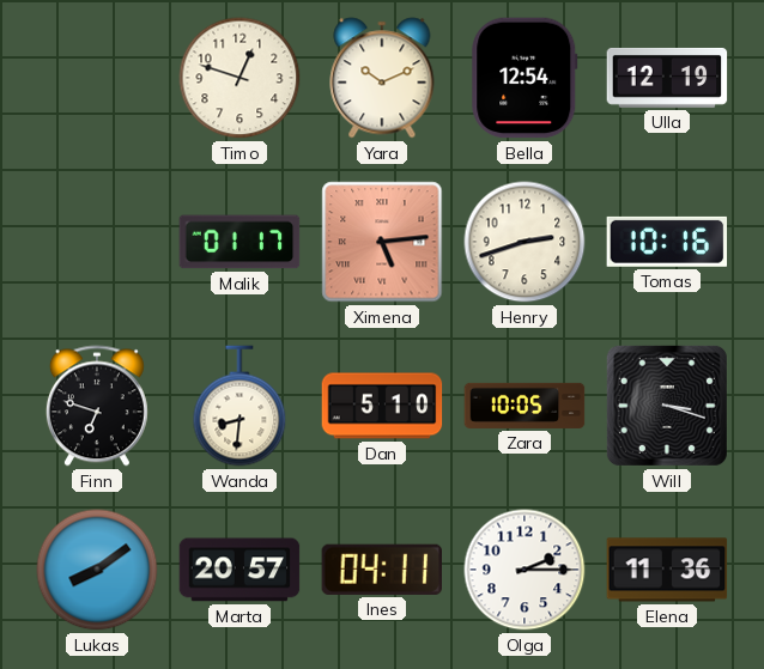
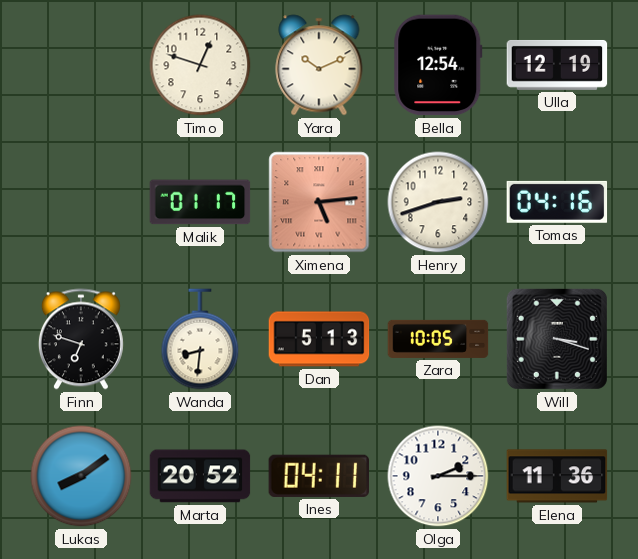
Tomas: 10:16 -> 04:16 (557, 202)
Dan: 5:10 -> 5:13 (319, 339)
Marta: 20:57 -> 20:52 (200, 476)
